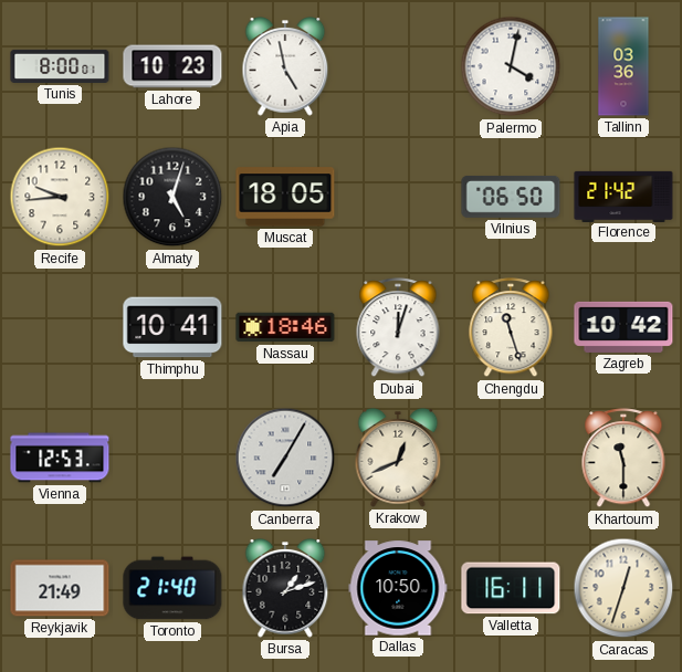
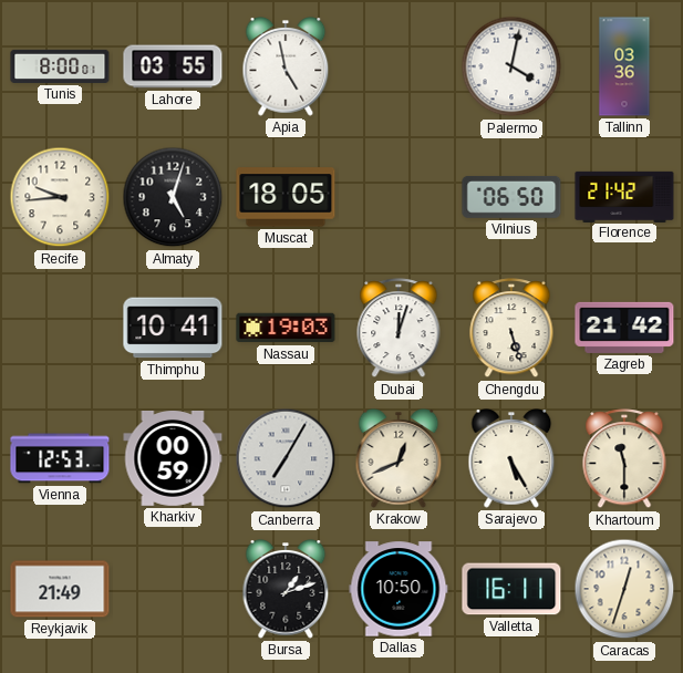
Lahore: 10:23 -> 03:55 (173, 66)
Nassau: 18:46 -> 19:03 (286, 328)
Chengdu: 11:27 -> 5:27 (511, 329)
Zagreb: 10:42 -> 21:42 (624, 328)
Kharkiv: none -> 00:59 (173, 458)
Sarajevo: none -> 5:25 (511, 458)
Toronto: 21:40 -> none (172, 588)
